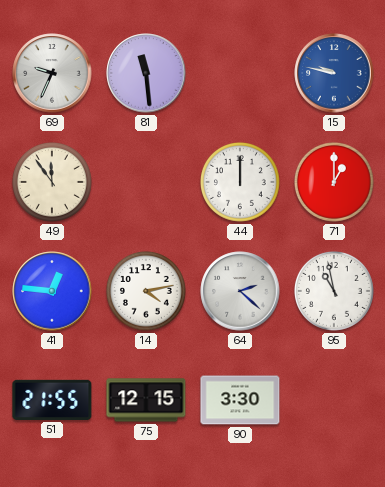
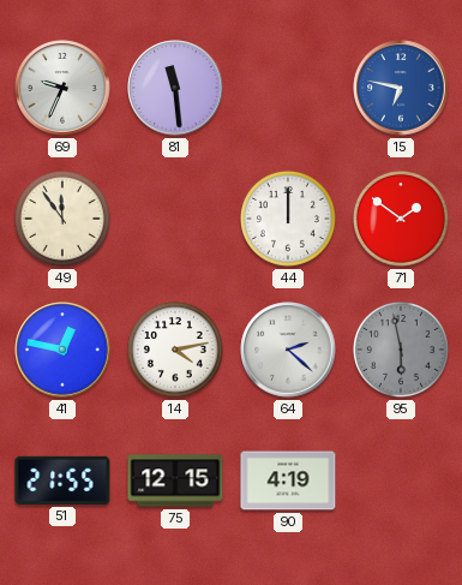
15: 9:47 -> 6:47 (401, 88)
71: 1:00 -> 1:51 (402, 220)
41: 12:46 -> 12:47 (62, 350)
95: 10:58 -> 5:58 (402, 351)
95 dial: white -> grey (402, 351)
90: 3:30 -> 4:19 (288, 480)
